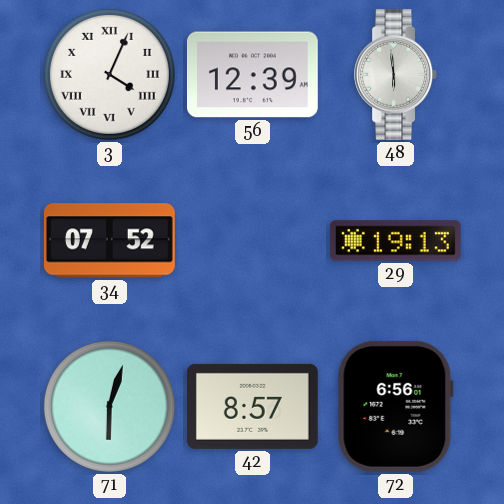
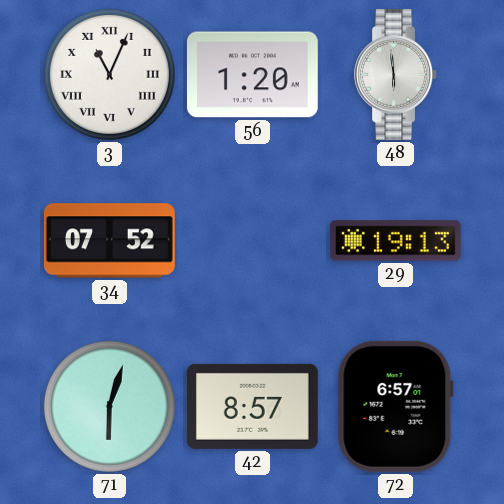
3: 4:04 -> 11:04 (109, 74)
56: 12:39 -> 1:20 (252, 75)
72: 6:56 -> 6:57 (395, 406)
